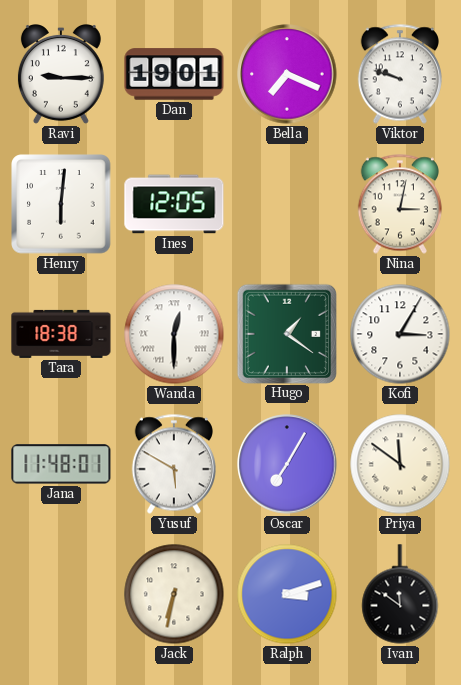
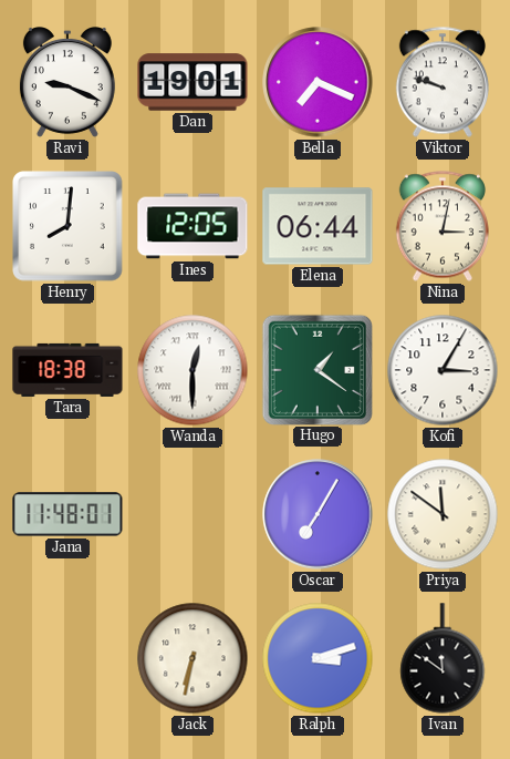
Ravi: 9:15 -> 9:19 (67, 83)
Henry: 6:01 -> 8:01 (67, 226)
Elena: none -> 06:44 (318, 226)
Yusuf: 5:50 -> none (174, 464)
